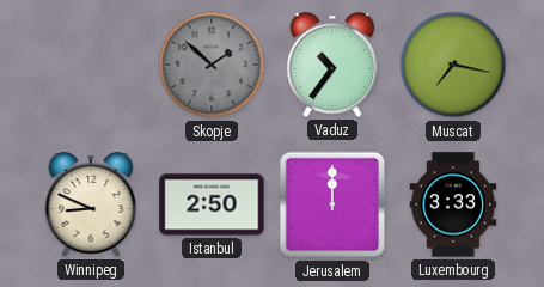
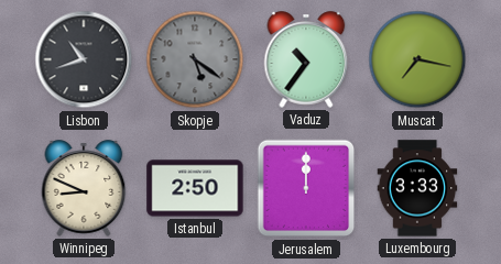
Lisbon: none -> 10:42 (84, 59)
Skopje: 1:52 -> 5:21 (195, 59)
